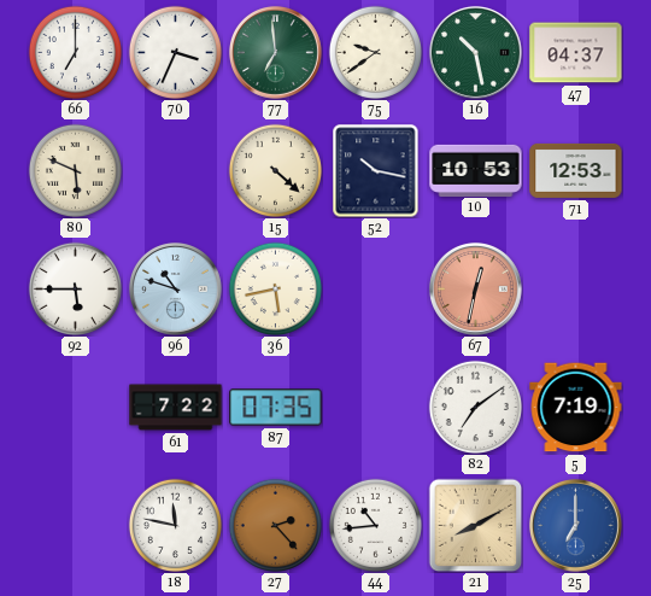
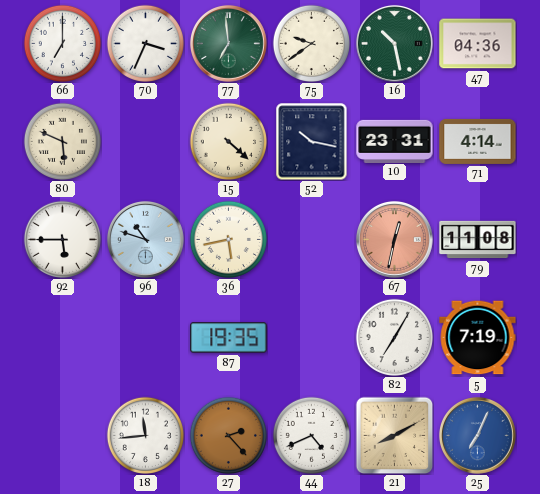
47: 04:37 -> 04:36 (478, 44)
10: 10:53 -> 23:31 (395, 141)
71: 12:53 -> 4:14 (478, 141)
79: none -> 11:08 (478, 240)
61: 7:22 -> none (176, 408)
87: 07:35 -> 19:35 (229, 338)
82: 7:09 -> 7:05 (394, 337)
18: 11:47 -> 11:44 (145, 435)
44: 10:44 -> 4:41 (311, 435)
25: 7:00 -> 7:04 (478, 436)
